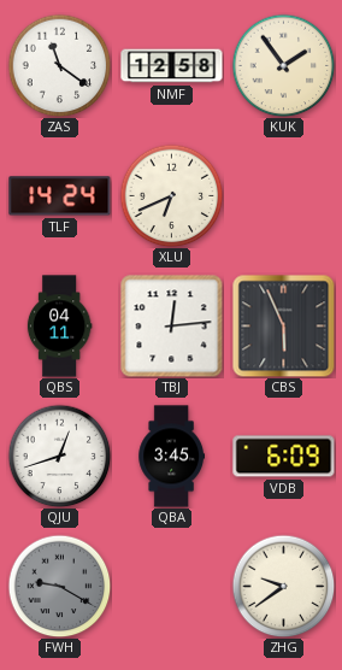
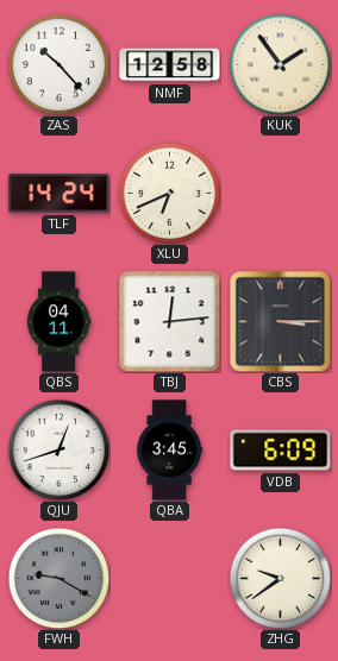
ZAS: 11:21 -> 10:23 (58, 64)
CBS: 5:56 -> 3:15 (280, 321)
